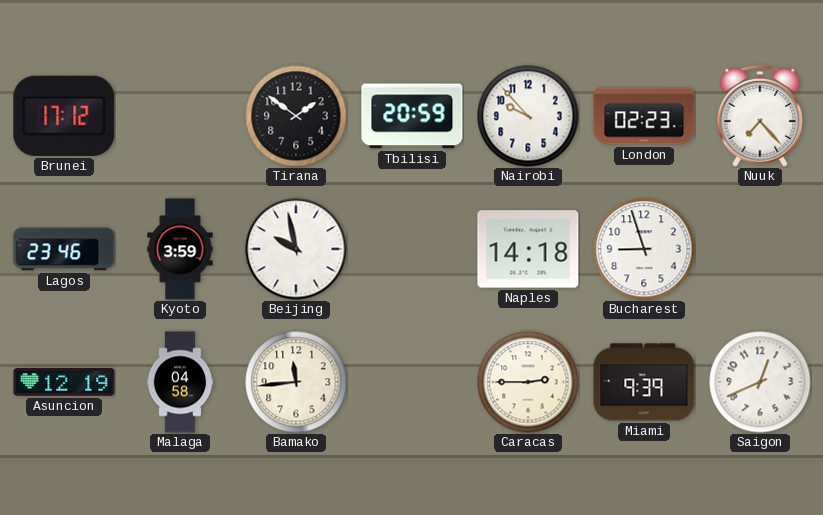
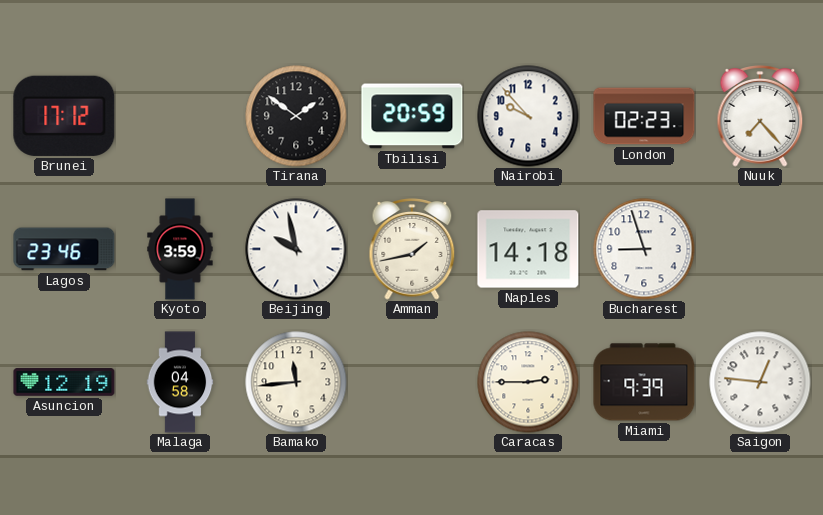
Amman: none -> 1:43 (412, 249)
Saigon: 12:41 -> 12:46 (760, 382)
